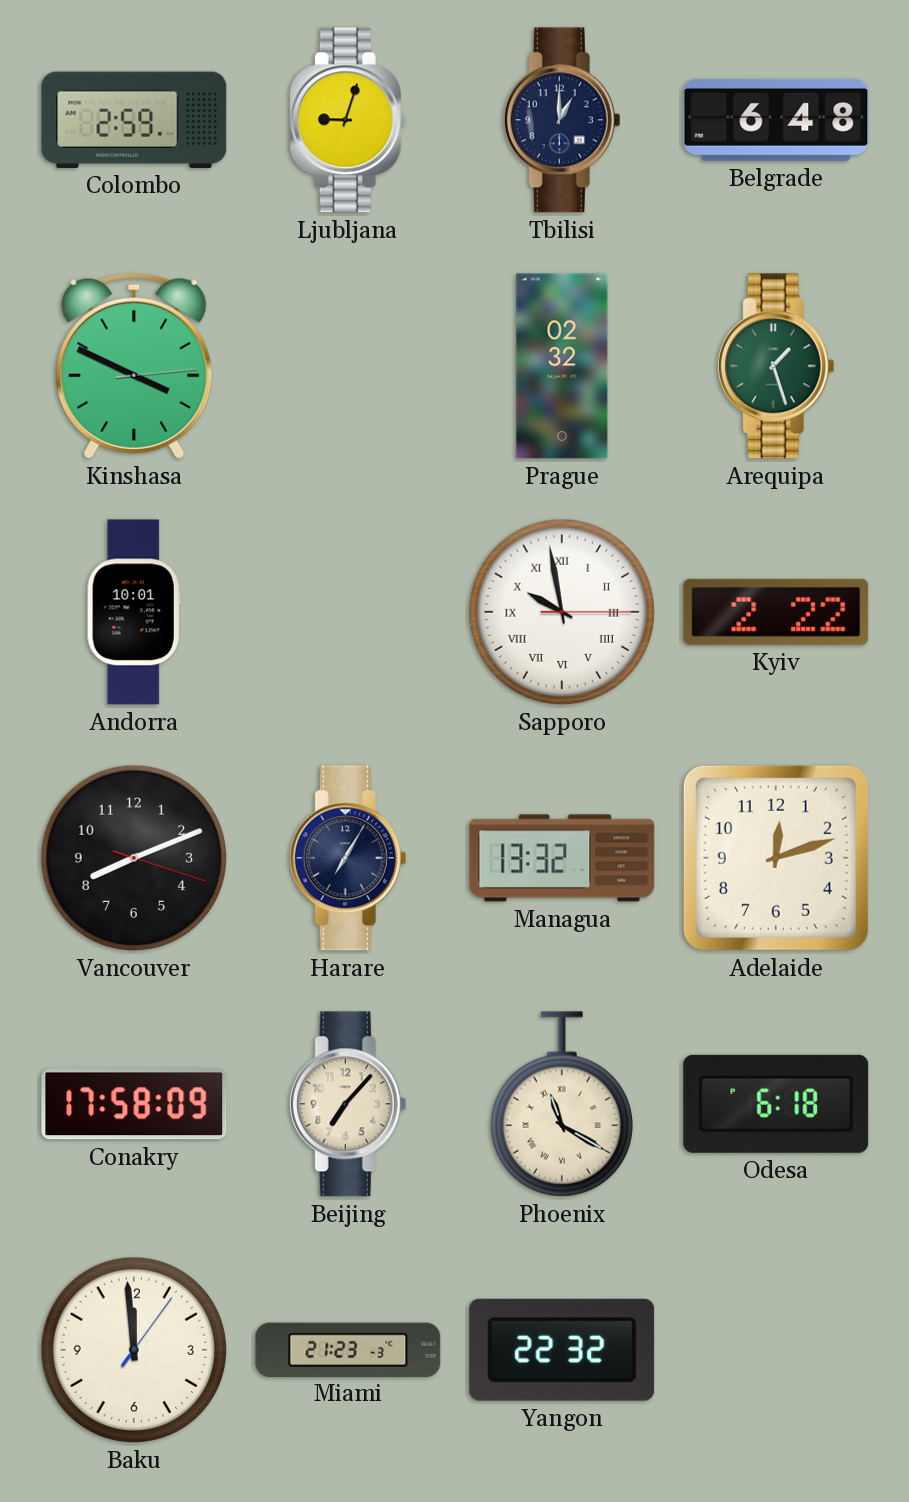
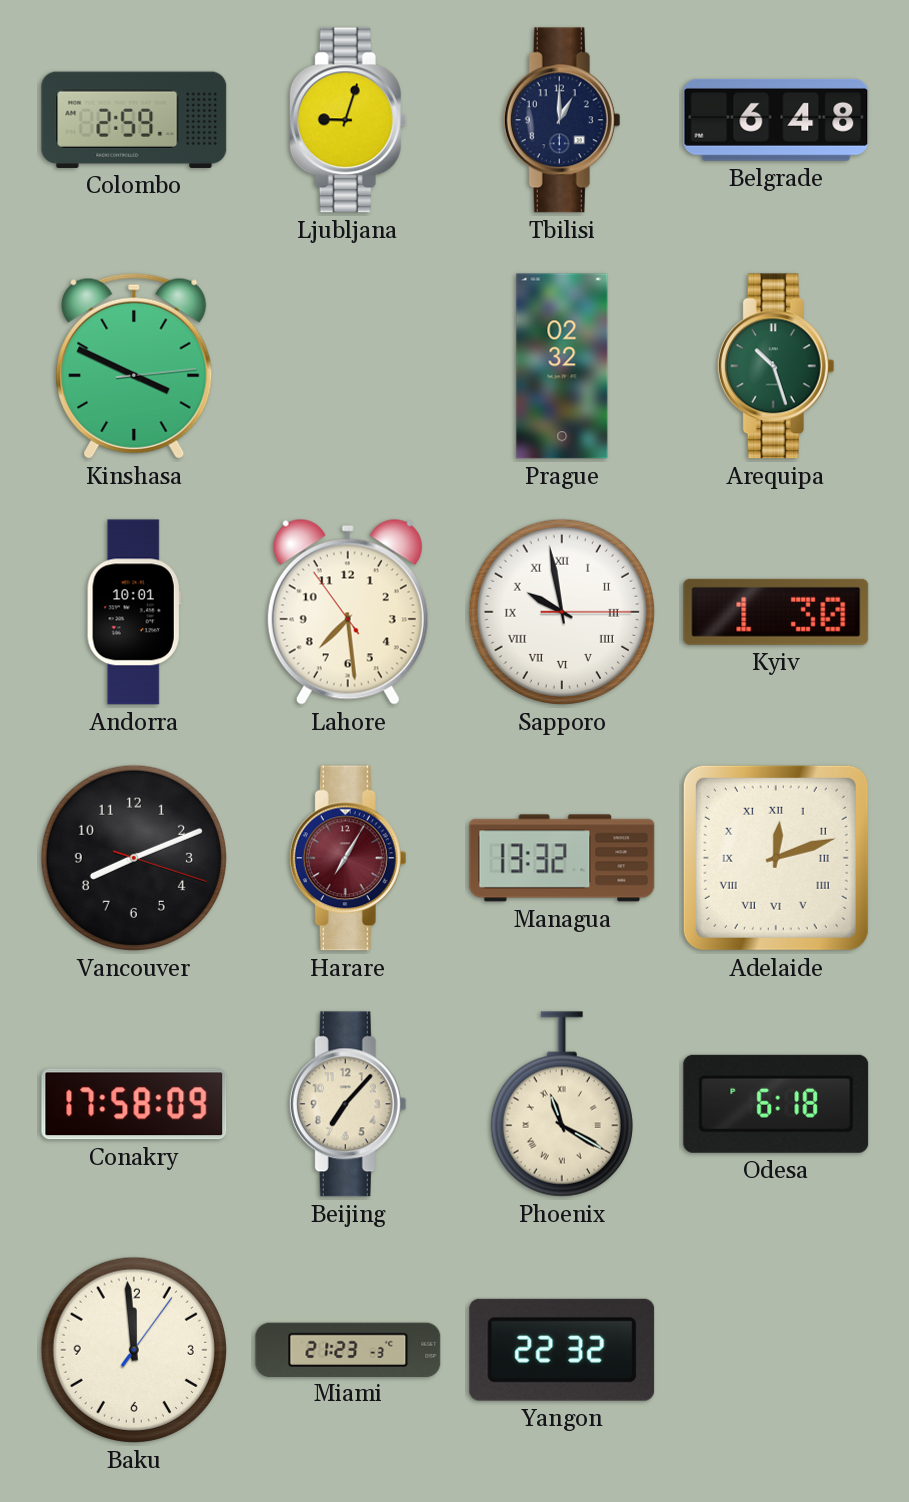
Arequipa: 1:27 -> 10:27 (776, 366)
Lahore: none -> 7:28 (348, 612)
Kyiv: 2:22 -> 1:30 (776, 612)
Harare dial: navy -> burgundy (348, 858)
Adelaide numerals: Arabic -> Roman (776, 858)
